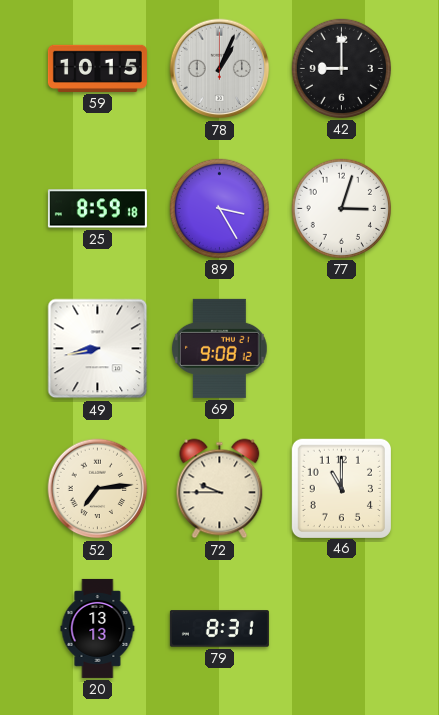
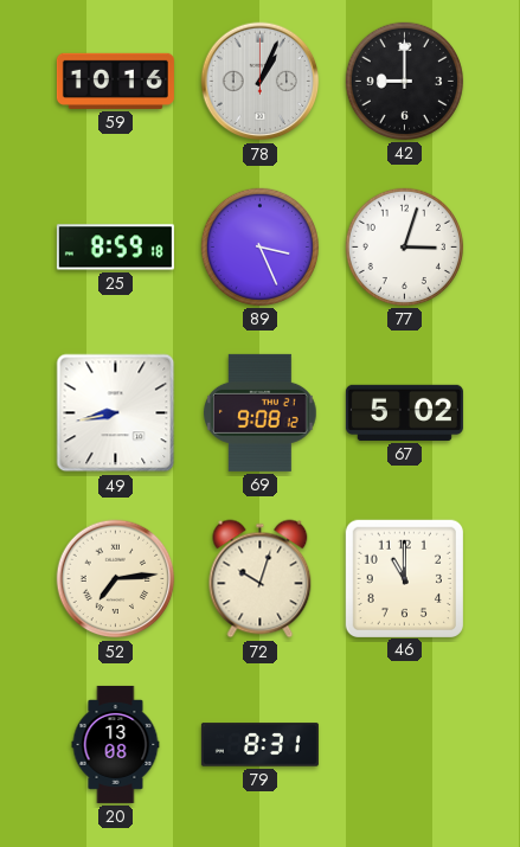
59: 10:15 -> 10:16 (115, 81)
89: 3:25 -> 3:26 (259, 246)
67: none -> 5:02 (404, 412)
72: 9:45 -> 10:03 (261, 579)
20: 13:13 -> 13:08 (116, 744)
